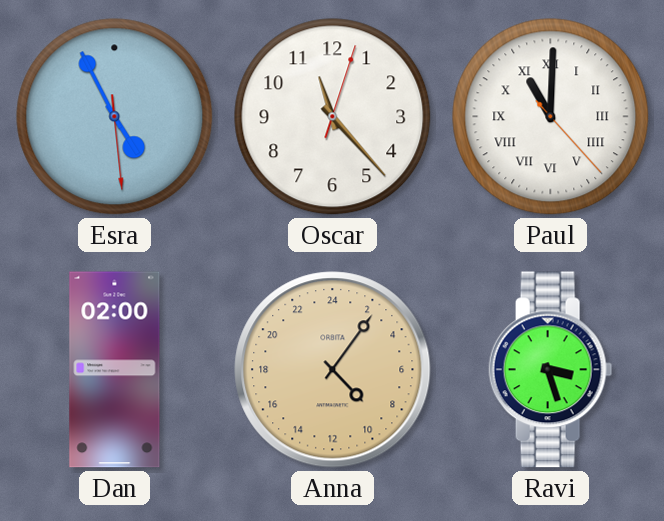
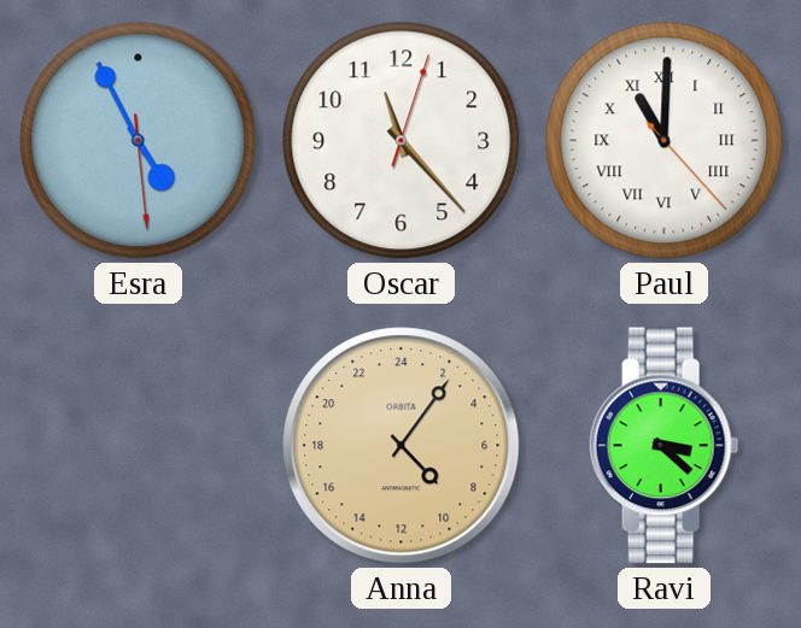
Dan: 02:00 -> none (115, 370)
Ravi: 3:27 -> 3:22 (665, 446)
